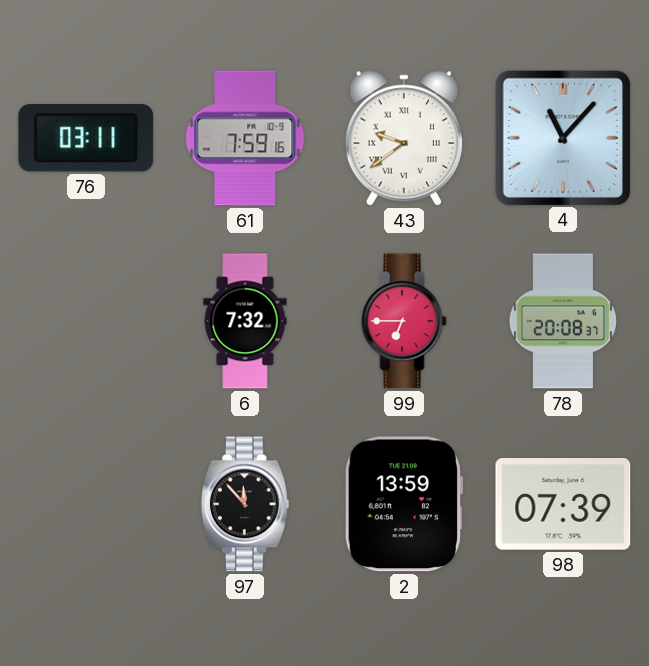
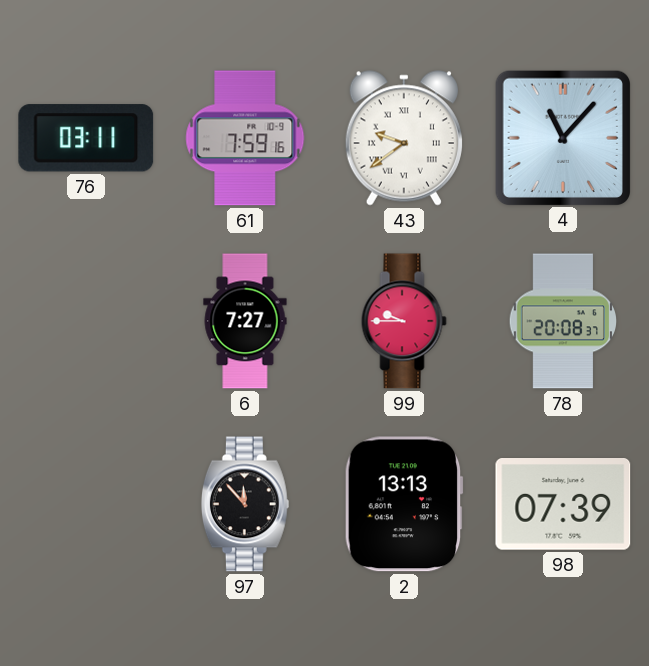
6: 7:32 -> 7:27 (245, 321)
99: 6:45 -> 9:45 (404, 321)
2: 13:59 -> 13:13 (404, 504)
